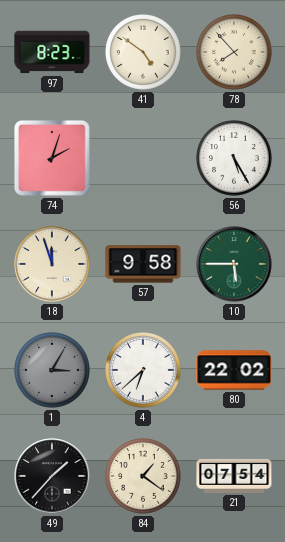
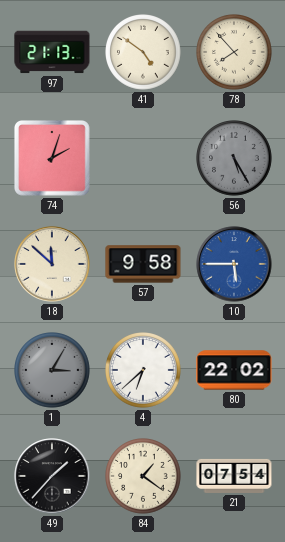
97: 8:23 -> 21:13 (52, 52)
56 dial: white -> grey (235, 159)
18: 11:57 -> 11:52 (52, 264)
10 dial: green -> blue (234, 264)
